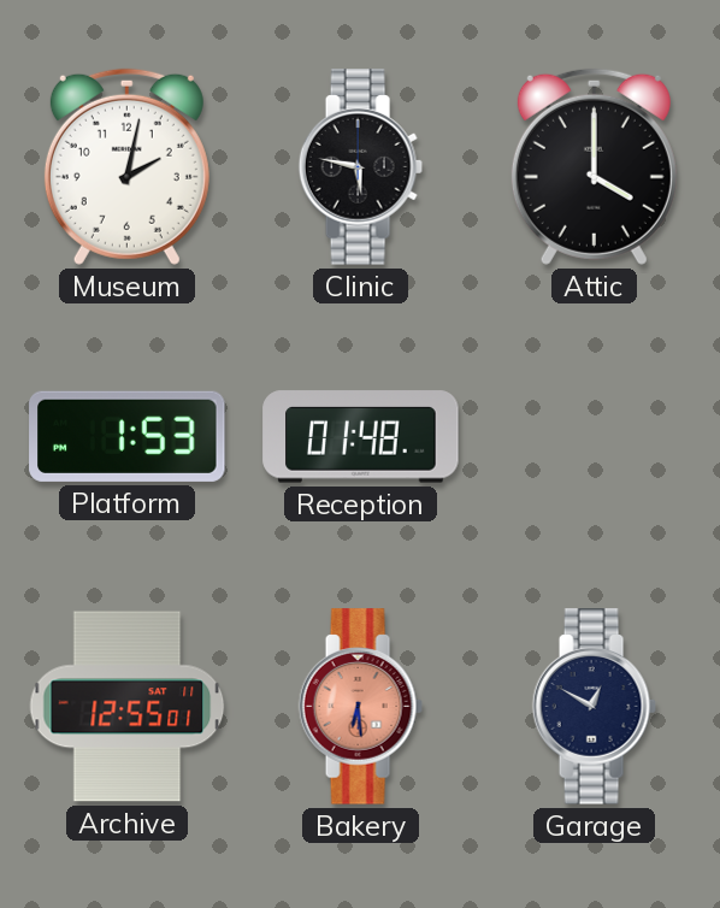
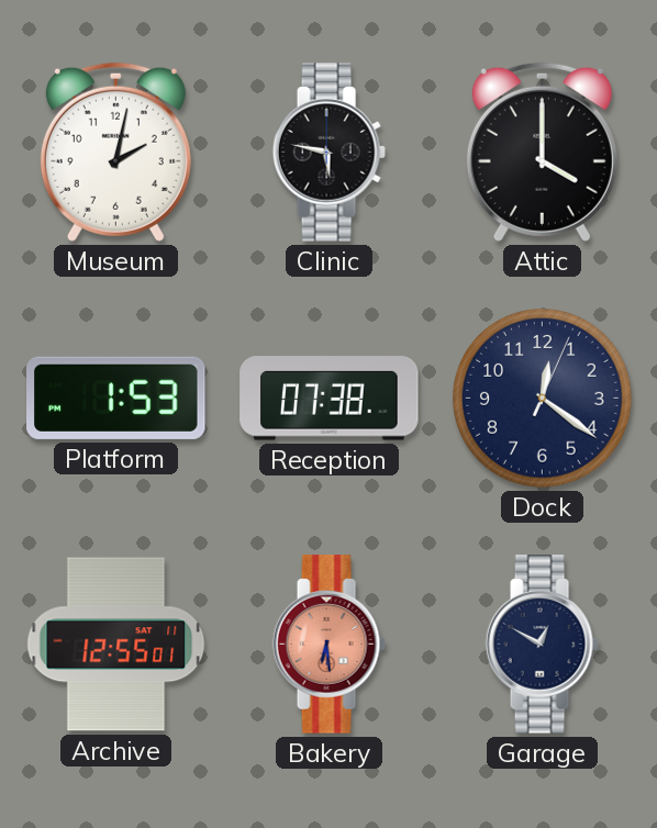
Reception: 01:48 -> 07:38 (330, 399)
Dock: none -> 12:21 (543, 399)
